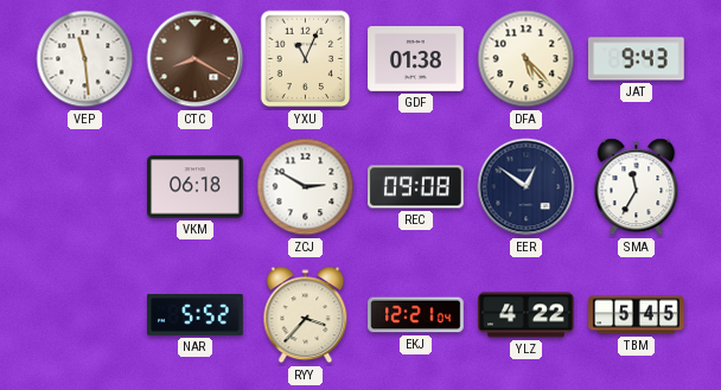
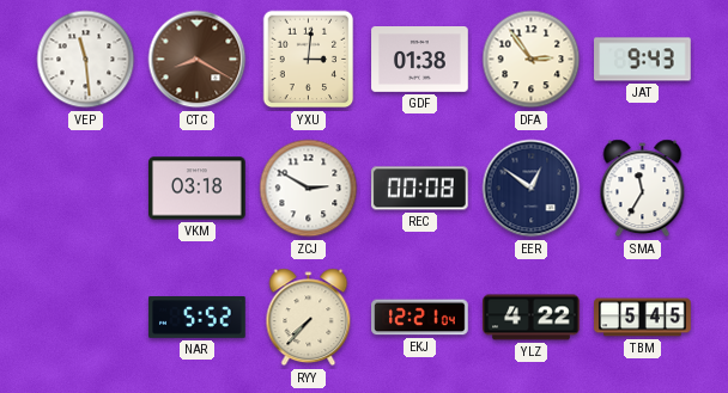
YXU: 11:04 -> 3:01 (309, 60)
DFA: 5:23 -> 2:54 (532, 60)
VKM: 06:18 -> 03:18 (198, 189)
REC: 09:08 -> 00:08 (420, 189)
RYY: 3:37 -> 7:37 (309, 318)
